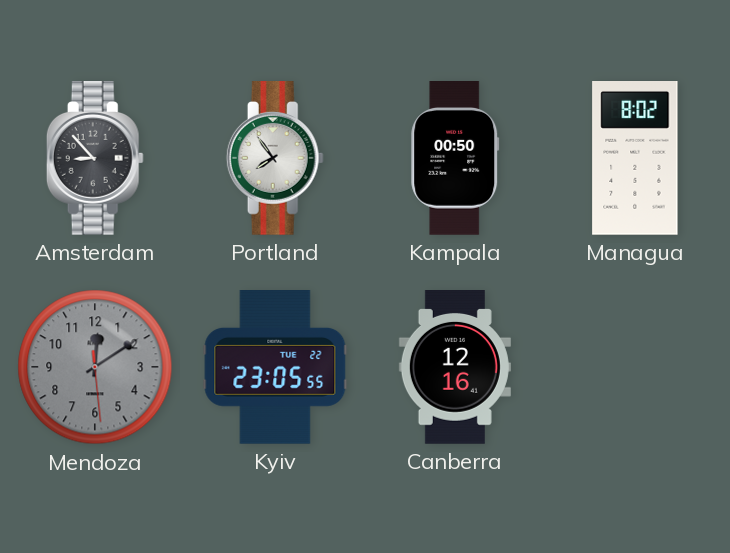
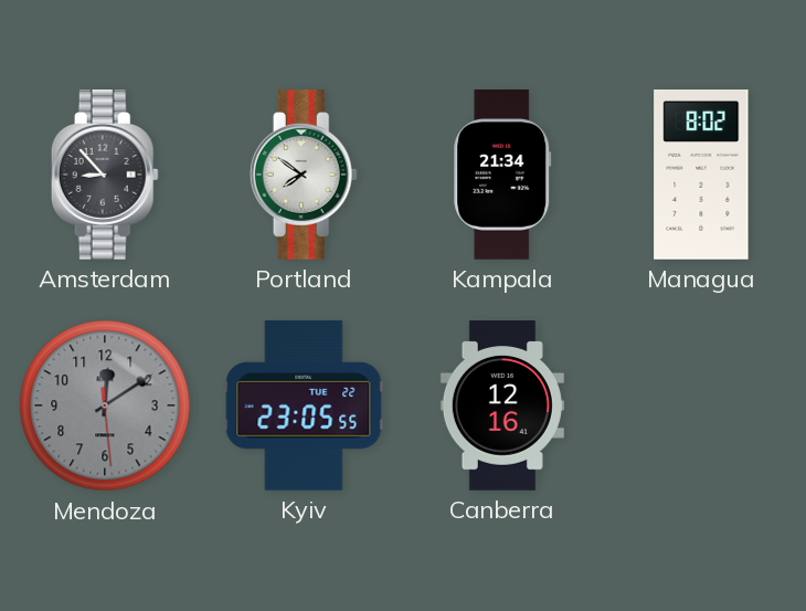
Portland: 7:54 -> 7:51 (304, 176)
Kampala: 00:50 -> 21:34 (502, 176)
